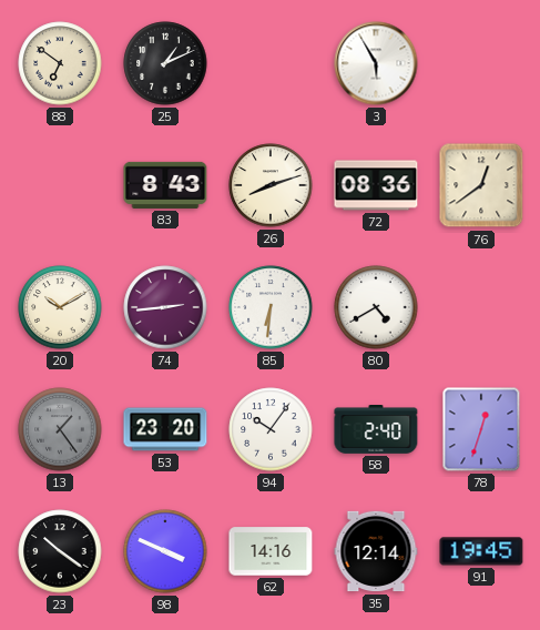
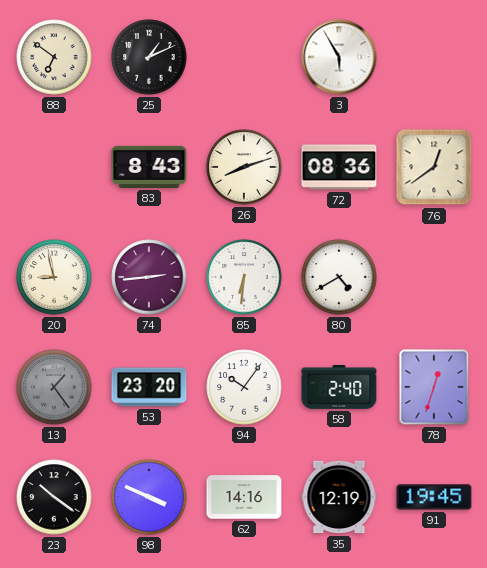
20: 10:10 -> 8:58 (54, 277)
35: 12:14 -> 12:19 (339, 497)
